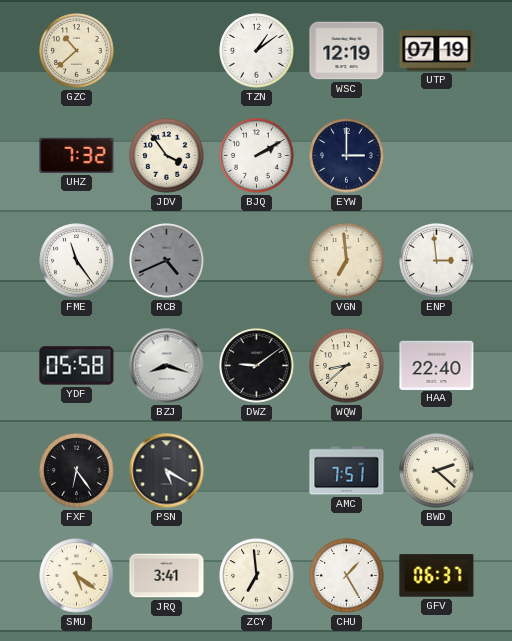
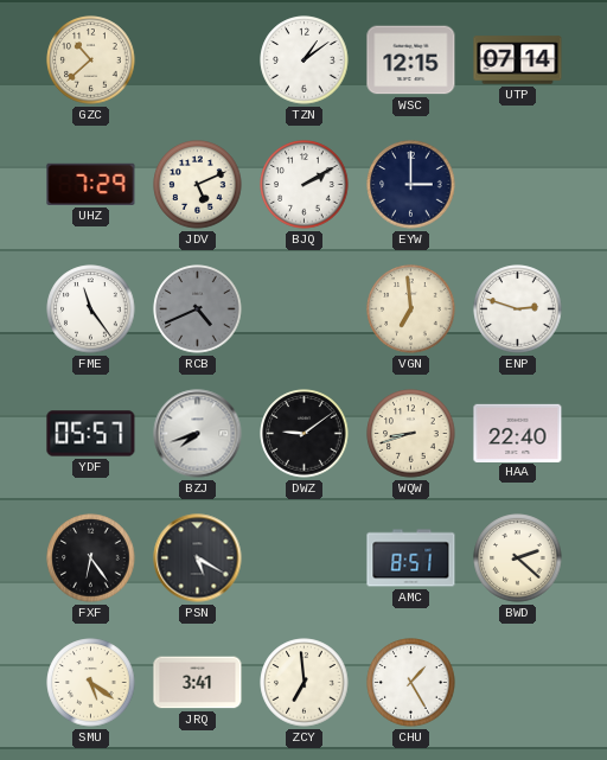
WSC: 12:19 -> 12:15 (411, 60)
UTP: 07:19 -> 07:14 (518, 60)
UHZ: 7:32 -> 7:29 (91, 184)
JDV: 3:54 -> 5:11 (198, 185)
ENP: 2:59 -> 2:48 (518, 309)
YDF: 05:58 -> 05:57 (91, 434)
BZJ: 8:18 -> 7:42 (198, 434)
WQW: 8:38 -> 8:42 (411, 434)
AMC: 7:51 -> 8:51 (411, 558)
GFV: 06:37 -> none (437, 576)
